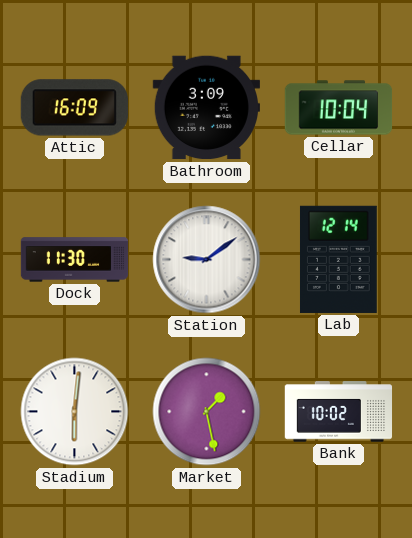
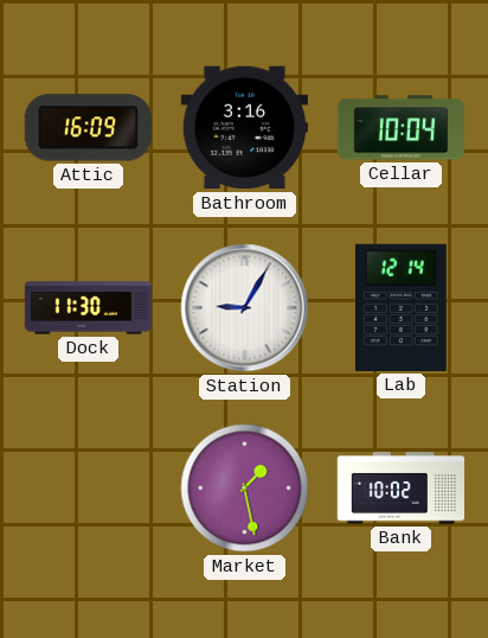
Bathroom: 3:09 -> 3:16 (244, 128)
Station: 9:09 -> 9:05 (245, 308)
Stadium: 6:01 -> none (75, 412)
